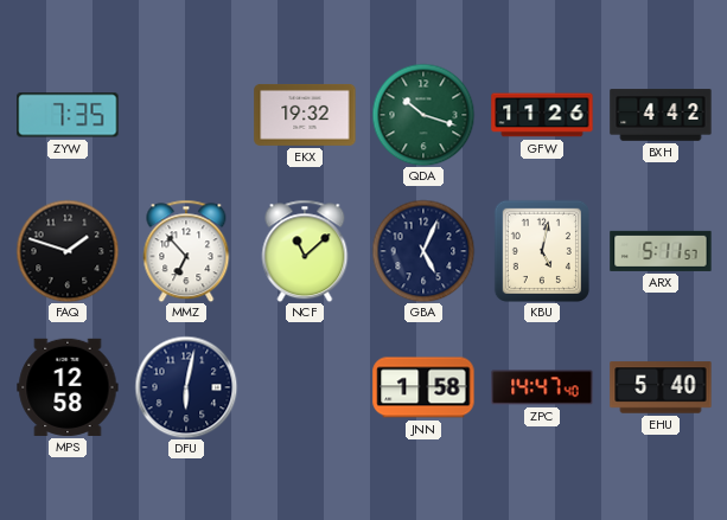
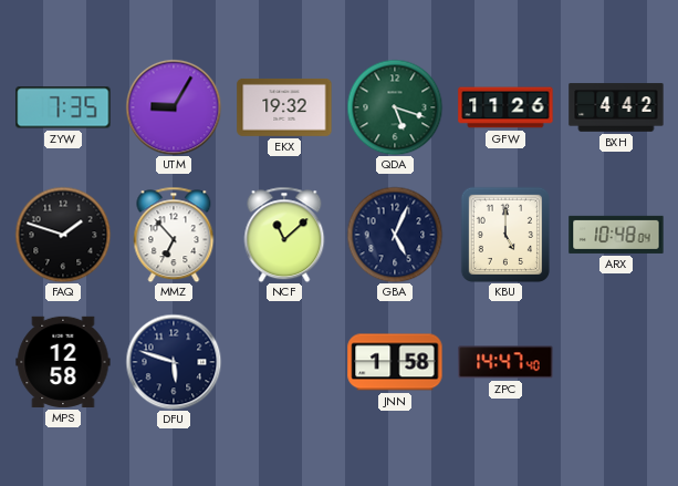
UTM: none -> 9:05 (174, 107)
QDA: 10:18 -> 5:18 (395, 107)
KBU: 5:02 -> 5:00 (505, 235)
ARX: 5:11 -> 10:48 (616, 235)
DFU: 6:02 -> 5:48 (174, 362)
EHU: 5:40 -> none (661, 387)
